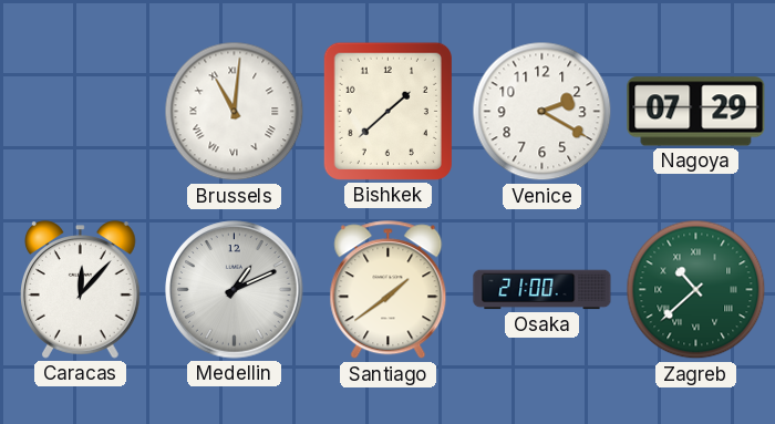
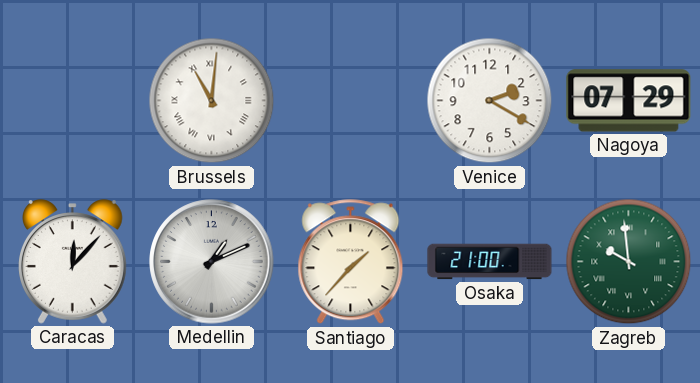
Bishkek: 1:38 -> none (387, 111)
Santiago: 1:39 -> 1:37 (351, 262)
Zagreb: 10:38 -> 9:59 (629, 262)
